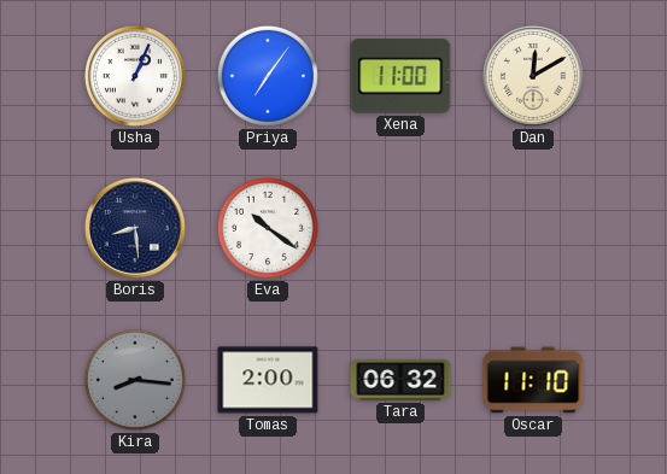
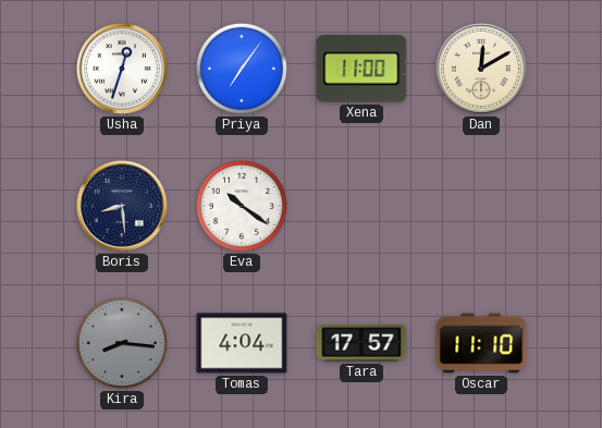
Usha: 1:04 -> 12:33 (122, 69)
Tomas: 2:00 -> 4:04 (242, 343)
Tara: 06:32 -> 17:57 (361, 343)
